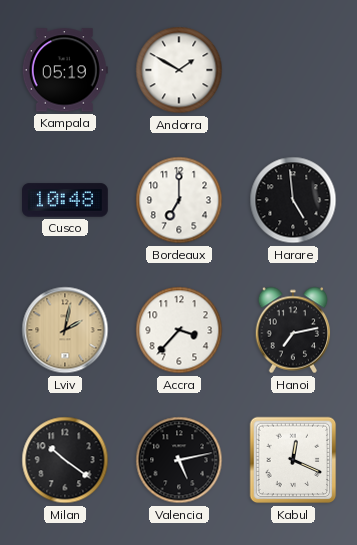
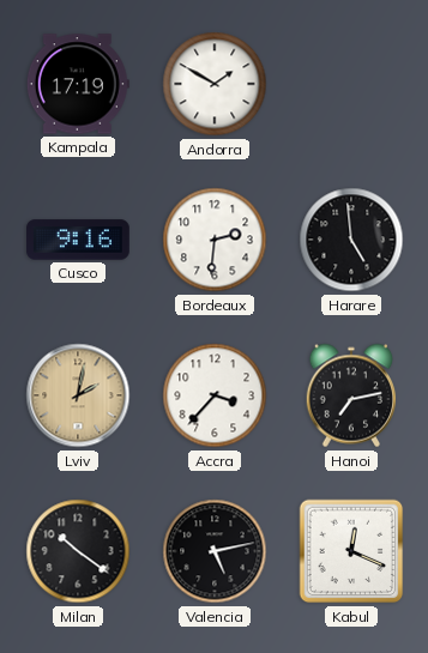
Kampala: 05:19 -> 17:19 (78, 84)
Cusco: 10:48 -> 9:16 (79, 240)
Bordeaux: 7:00 -> 2:31 (215, 240)
